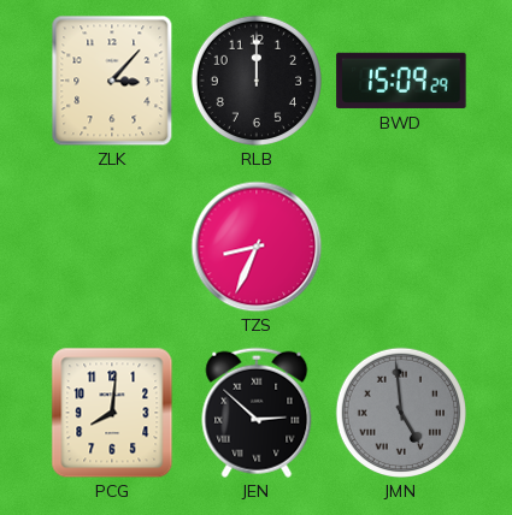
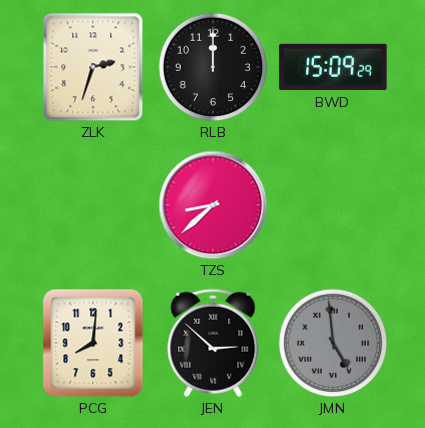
ZLK: 3:07 -> 2:33 (93, 67)
TZS: 8:34 -> 8:38 (213, 205)
